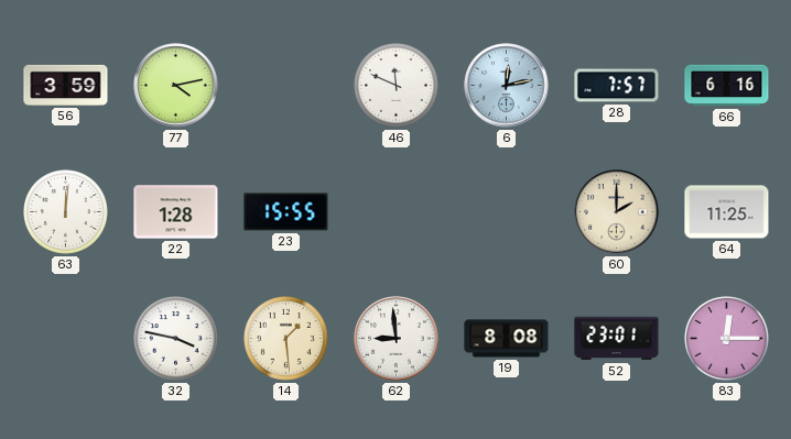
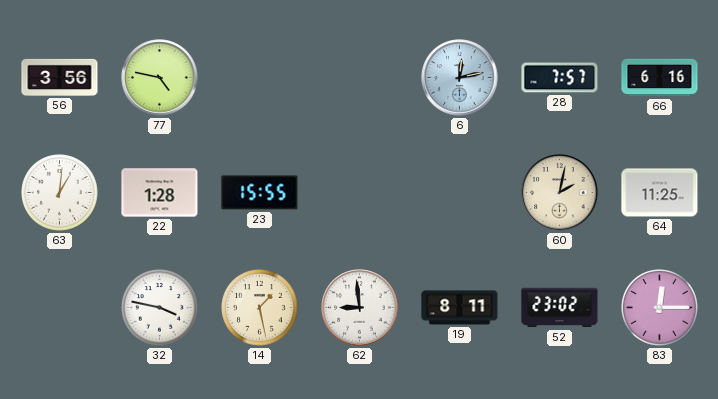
56: 3:59 -> 3:56 (60, 77)
77: 4:13 -> 4:47 (160, 78)
46: 11:49 -> none (397, 86)
63: 12:01 -> 1:01 (60, 193)
60: 2:00 -> 2:02 (560, 193)
14: 1:29 -> 1:28 (260, 308)
19: 8:08 -> 8:11 (460, 308)
52: 23:01 -> 23:02 (560, 308)
